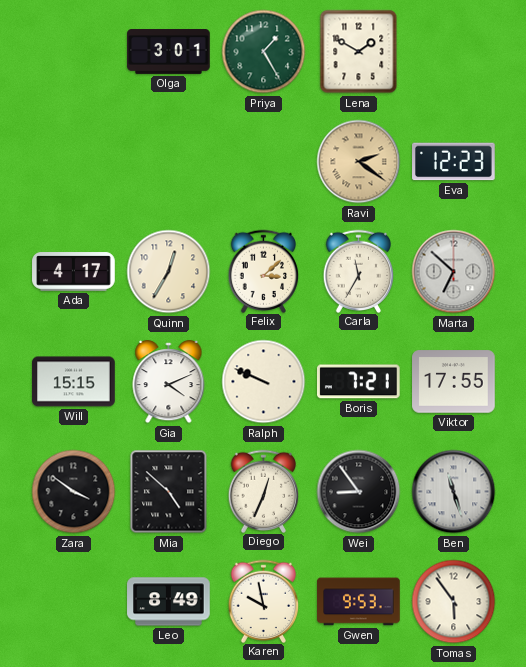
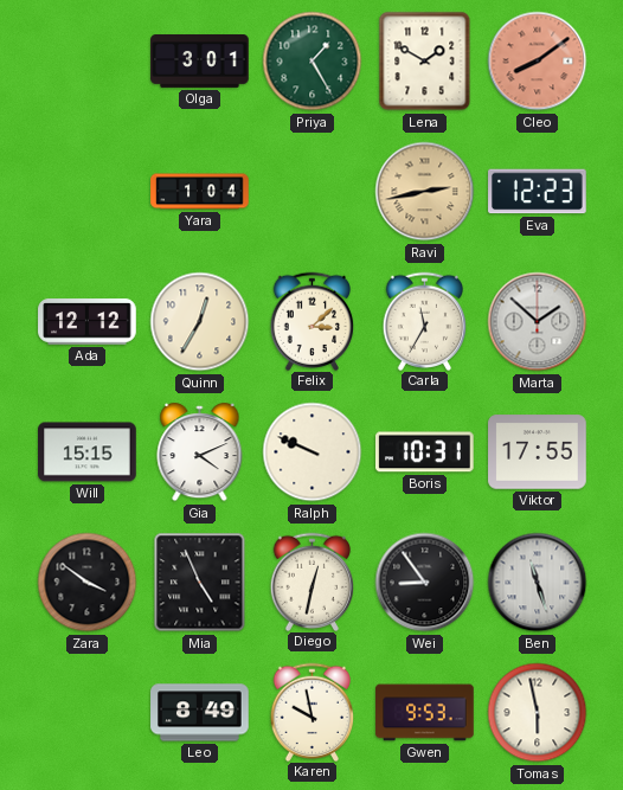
Cleo: none -> 8:09 (538, 62)
Yara: none -> 1:04 (200, 192)
Ravi: 2:21 -> 2:43 (425, 192)
Ada: 4:17 -> 12:12 (88, 322)
Marta: 6:52 -> 1:52 (538, 322)
Boris: 7:21 -> 10:31 (425, 452)
Mia: 4:52 -> 4:56 (200, 583)
Diego: 12:34 -> 12:32 (313, 582)
Tomas: 5:54 -> 5:58 (538, 713)
